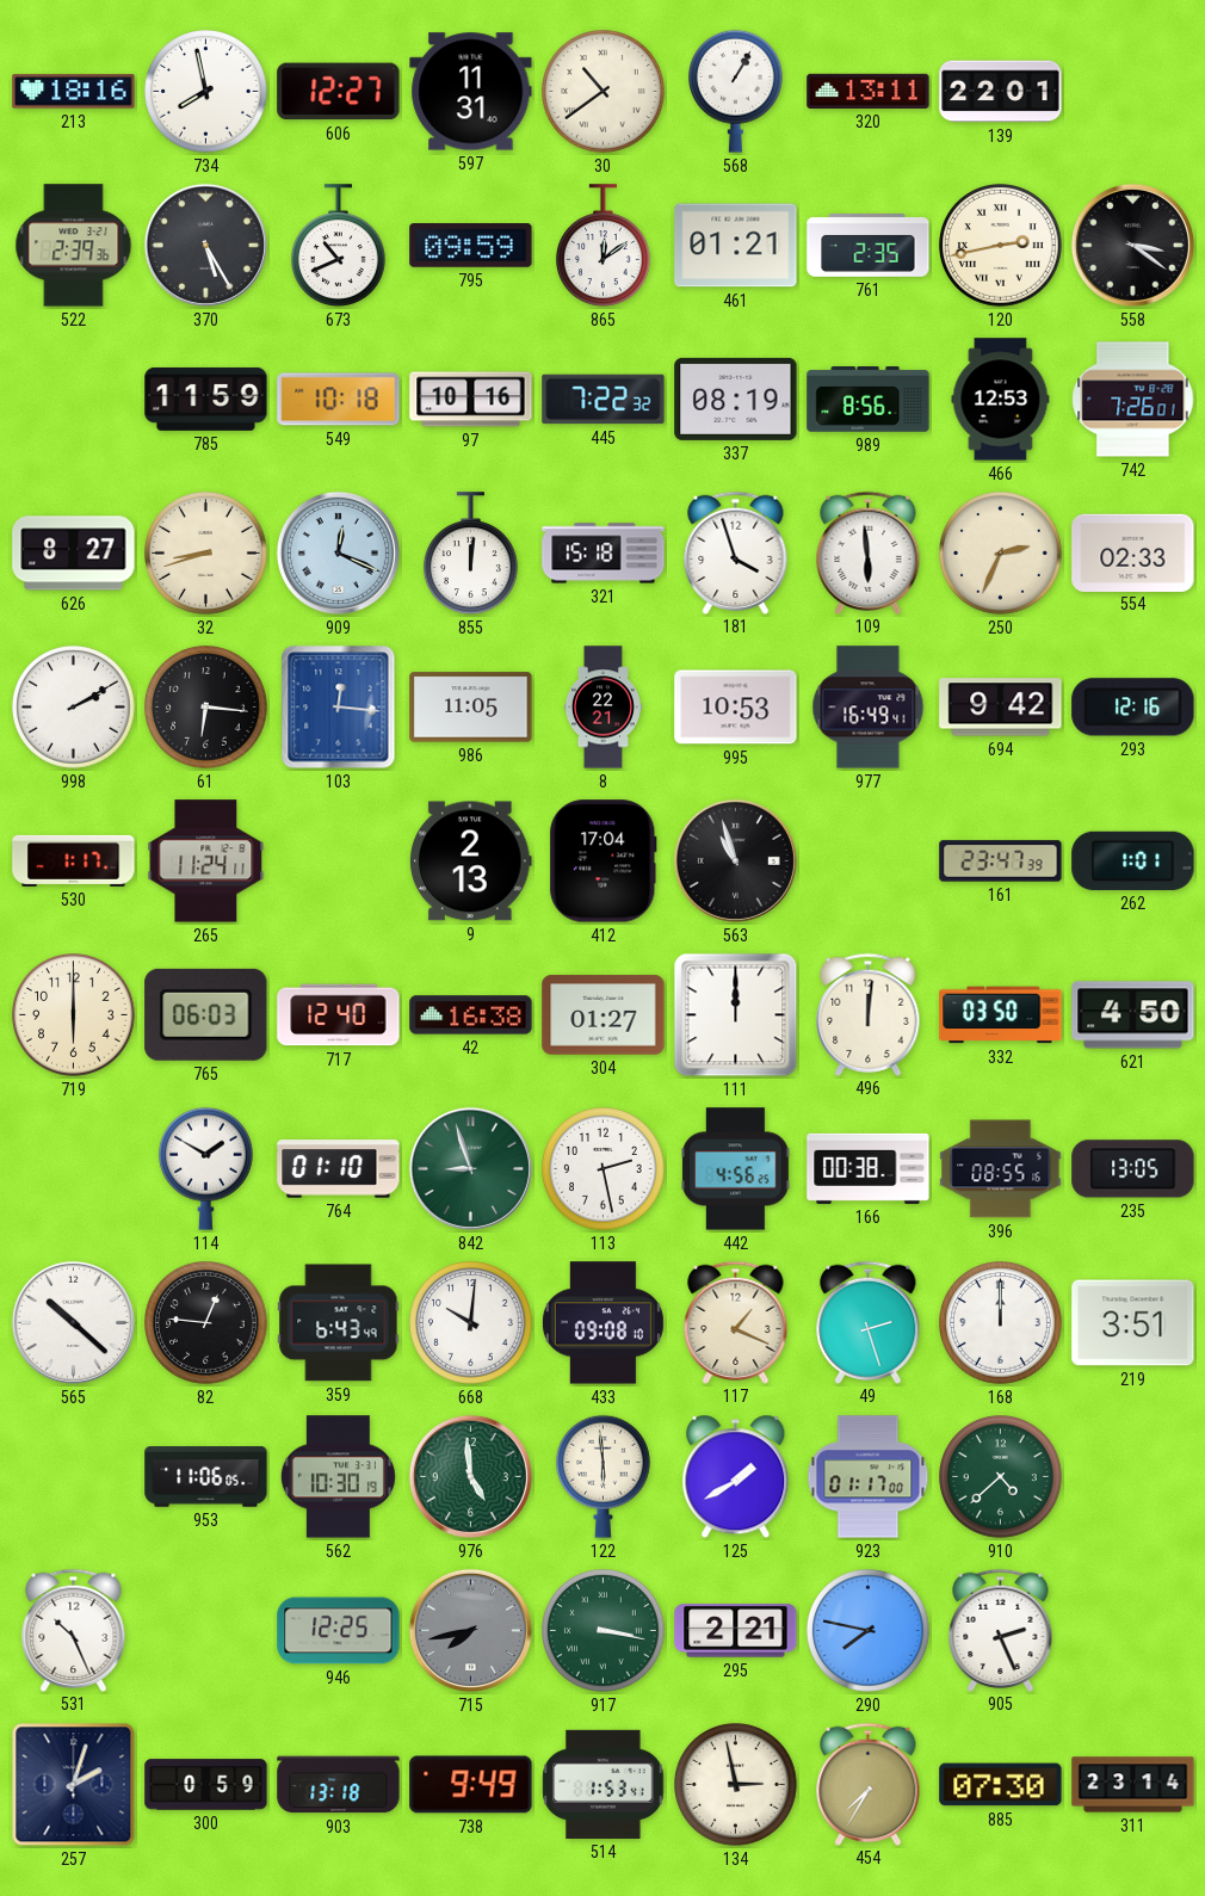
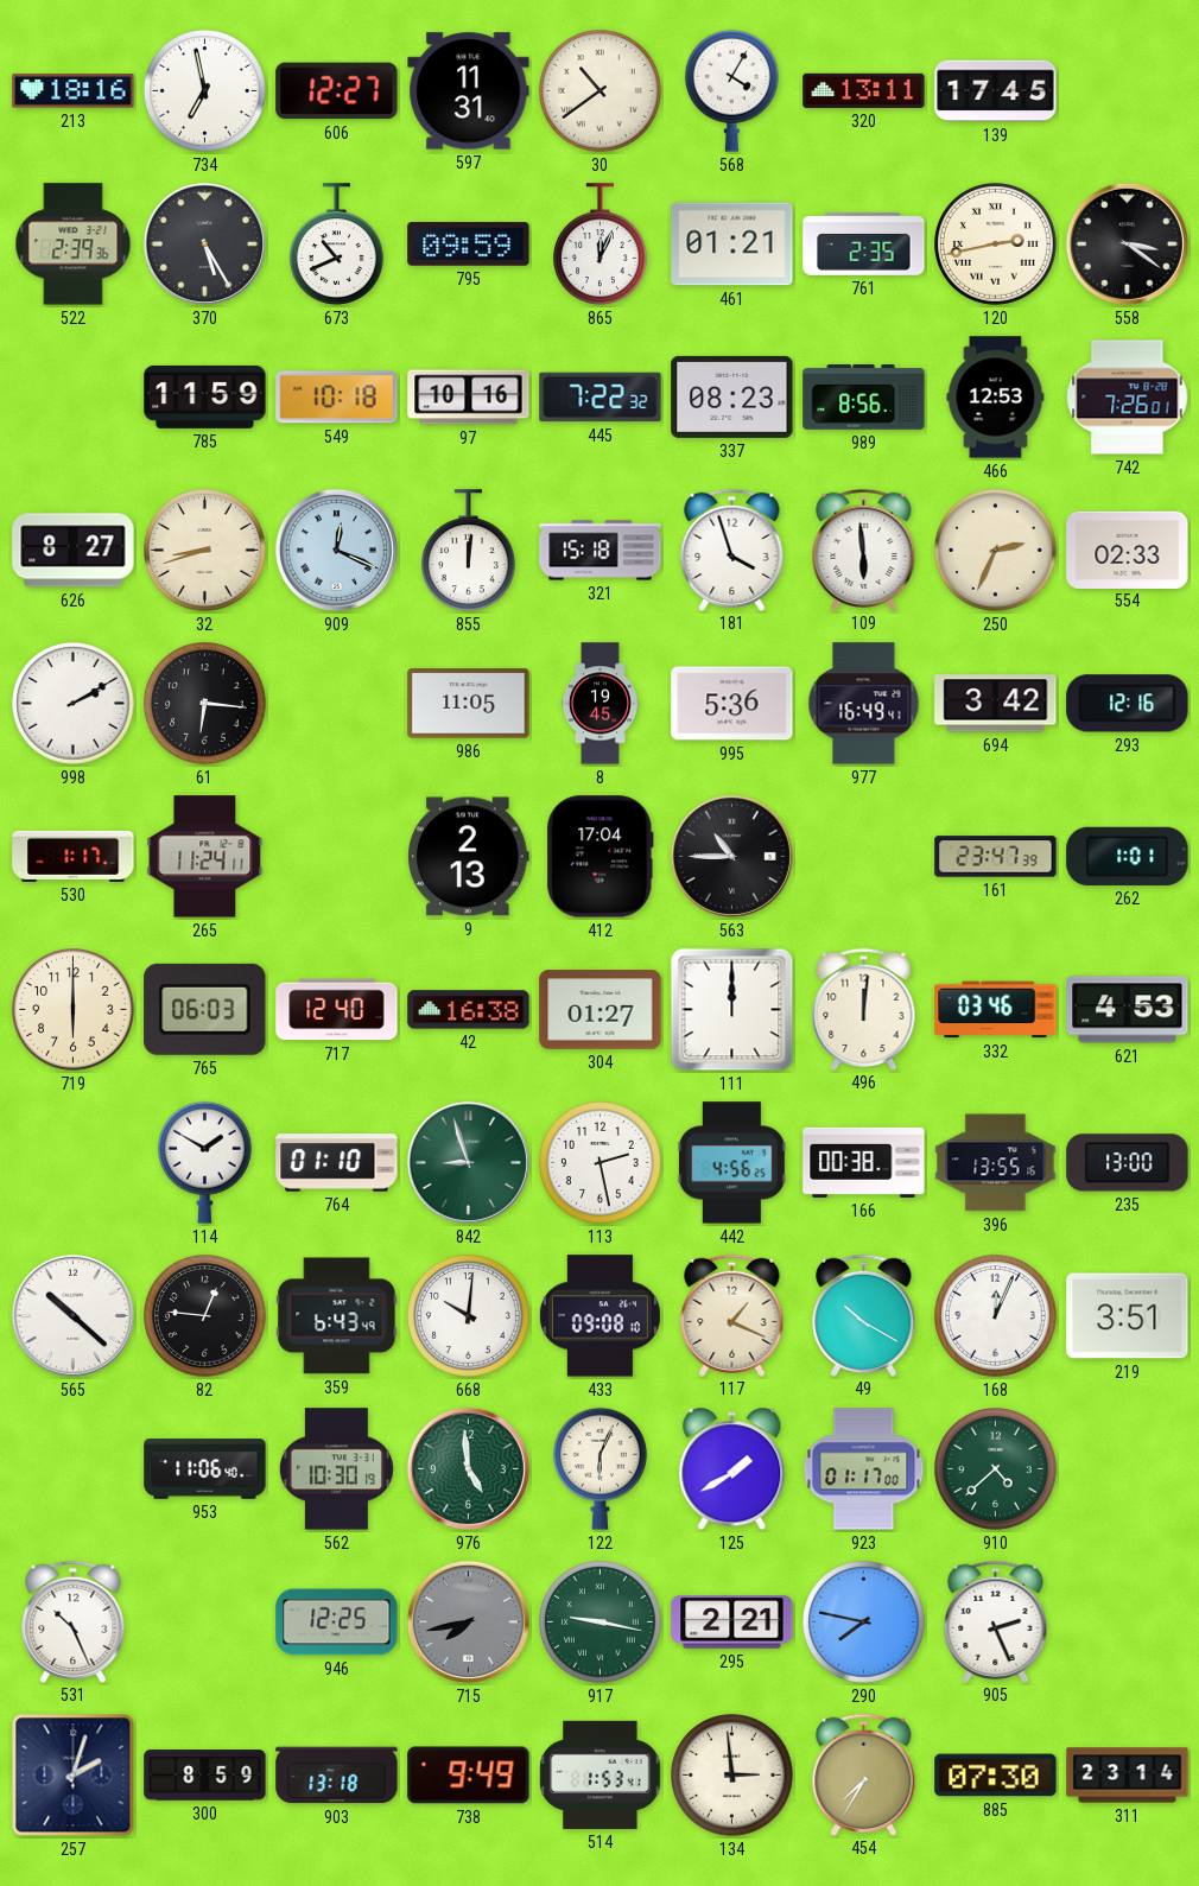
734: 7:58 -> 6:58 (205, 91)
568: 1:05 -> 4:05 (732, 90)
139: 22:01 -> 17:45 (996, 91)
865: 12:09 -> 12:04 (601, 245)
337: 08:19 -> 08:23 (732, 396)
103: 12:16 -> none (339, 708)
8: 22:21 -> 19:45 (599, 704)
995: 10:53 -> 5:36 (732, 704)
694: 9:42 -> 3:42 (996, 704)
563: 10:57 -> 10:45 (731, 856)
332: 03:50 -> 03:46 (996, 1010)
621: 4:50 -> 4:53 (1128, 1010)
396: 08:55 -> 13:55 (996, 1163)
235: 13:05 -> 13:00 (1128, 1163)
49: 2:27 -> 10:20 (864, 1315)
168: 12:00 -> 12:04 (996, 1316)
953: 11:06:05 -> 11:06:40 (205, 1469)
122: 5:59 -> 6:04 (601, 1468)
917: 3:17 -> 9:17 (601, 1623)
300: 0:59 -> 8:59 (205, 1776)
134: 2:58 -> 2:59 (732, 1776)
